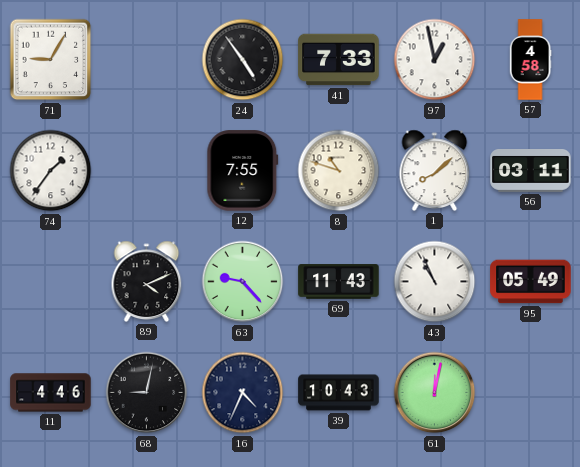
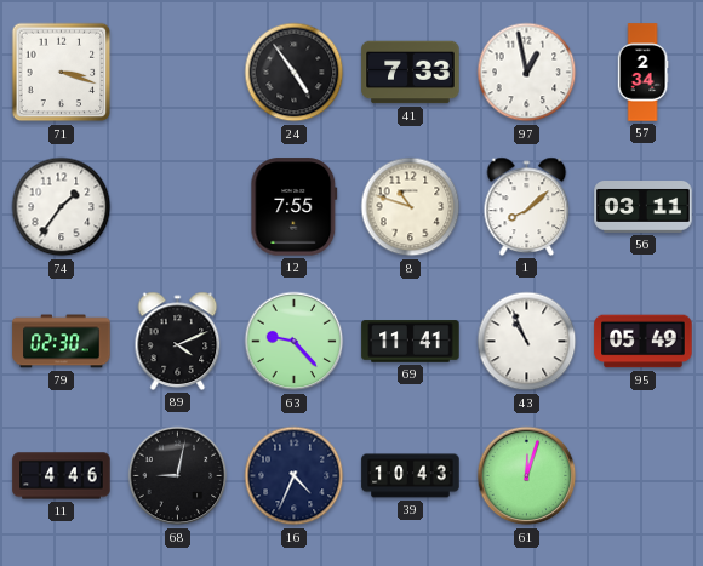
71: 9:05 -> 3:18 (62, 73)
57: 4:58 -> 2:34 (642, 73)
79: none -> 02:30 (62, 342)
69: 11:43 -> 11:41 (411, 342)
61: 12:02 -> 12:03 (527, 476)
